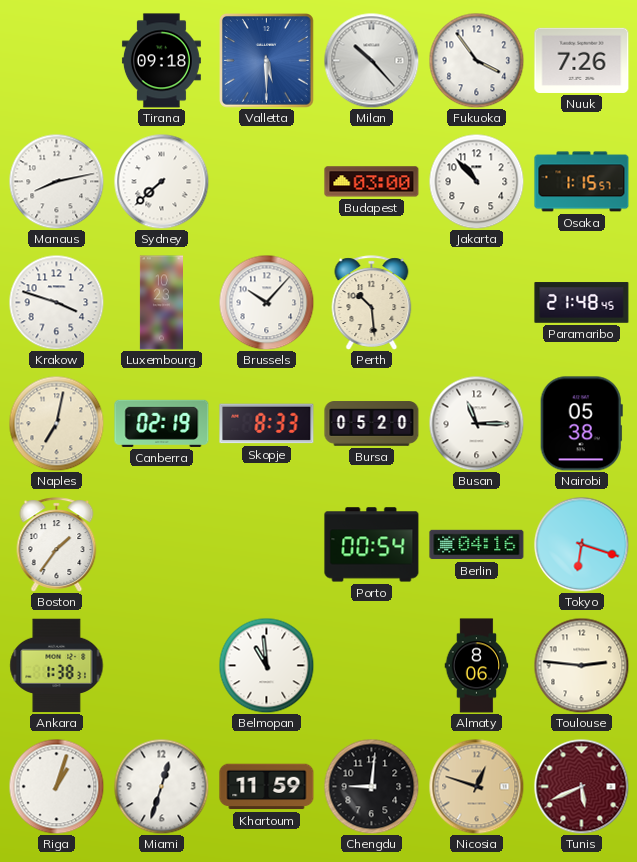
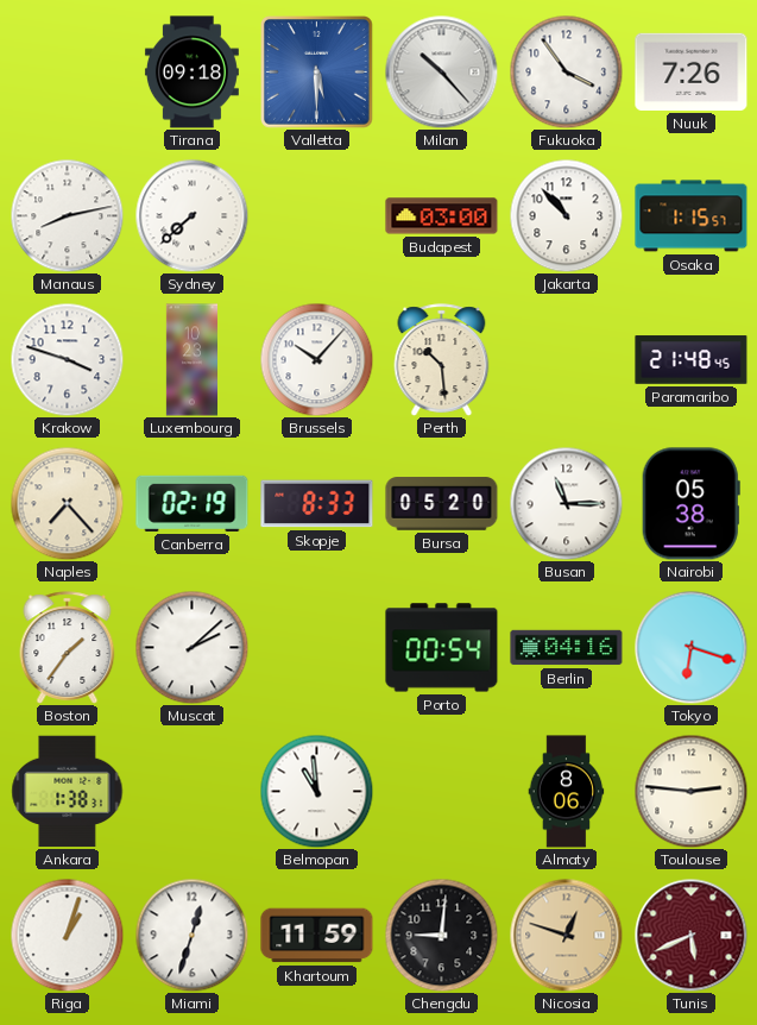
Naples: 7:02 -> 7:23 (67, 503)
Muscat: none -> 2:08 (191, 647)
